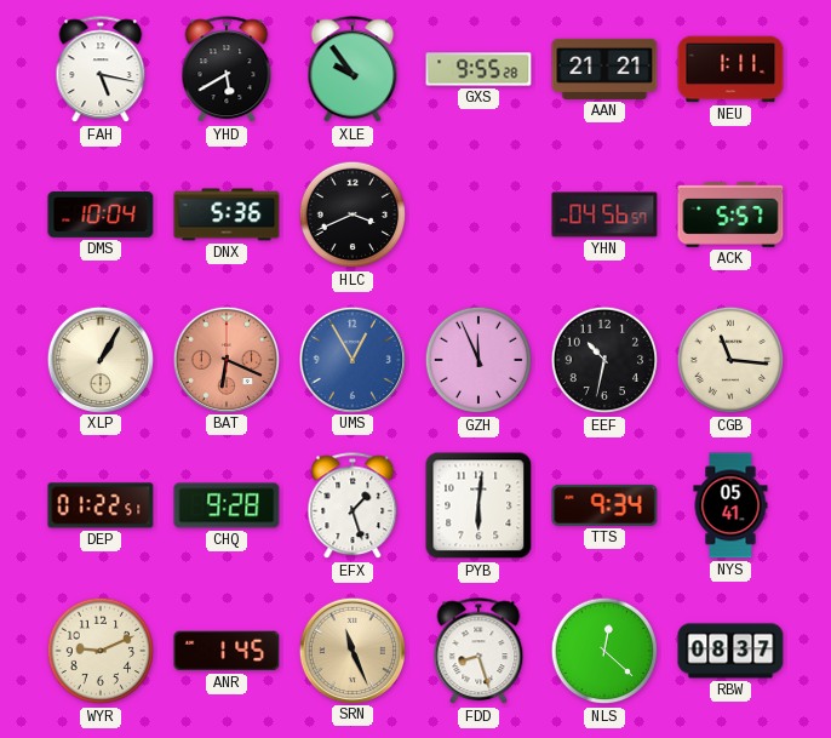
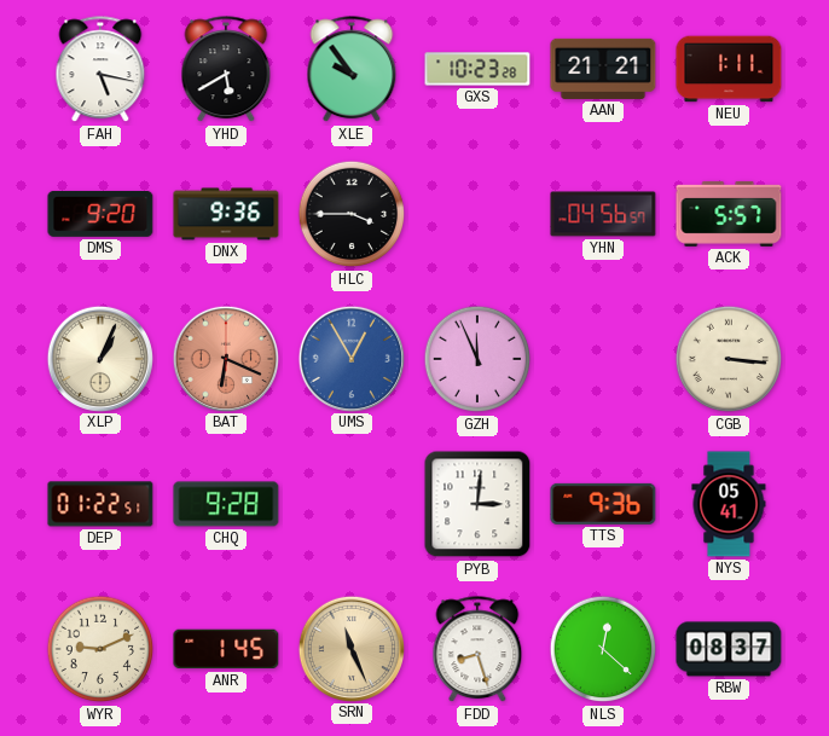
GXS: 9:55 -> 10:23 (477, 69)
DMS: 10:04 -> 9:20 (100, 214)
DNX: 5:36 -> 9:36 (226, 214)
HLC: 3:41 -> 3:45 (352, 214)
XLP: 1:05 -> 1:04 (99, 358)
EEF: 10:32 -> none (604, 360)
CGB: 11:16 -> 3:16 (729, 359)
EFX: 1:27 -> none (353, 507)
PYB: 6:01 -> 3:01 (477, 504)
TTS: 9:34 -> 9:36 (603, 504)
